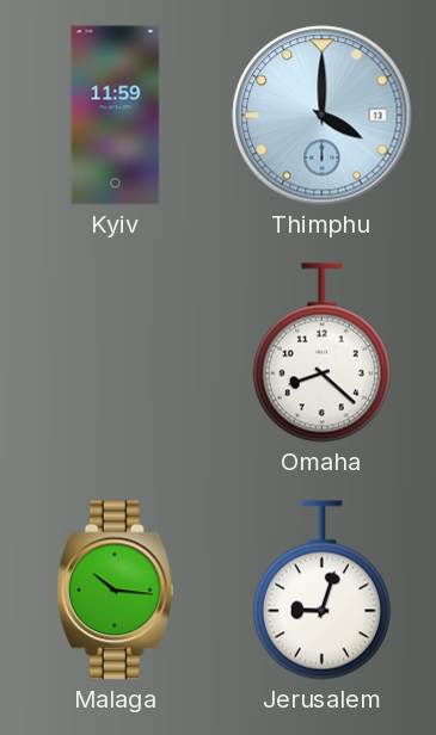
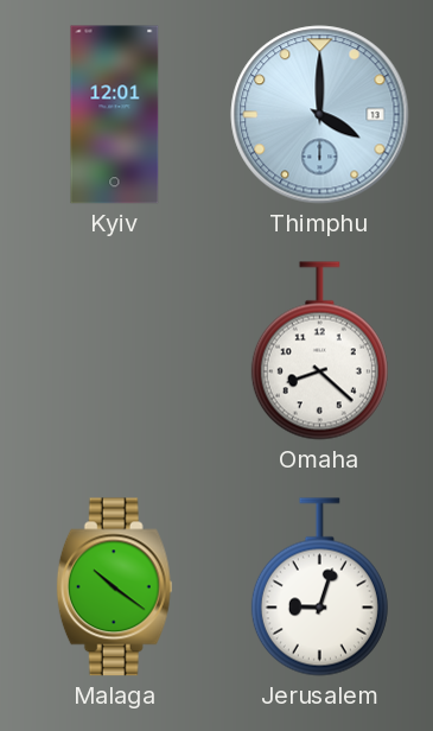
Kyiv: 11:59 -> 12:01 (115, 115)
Malaga: 10:16 -> 10:21 (114, 587)
